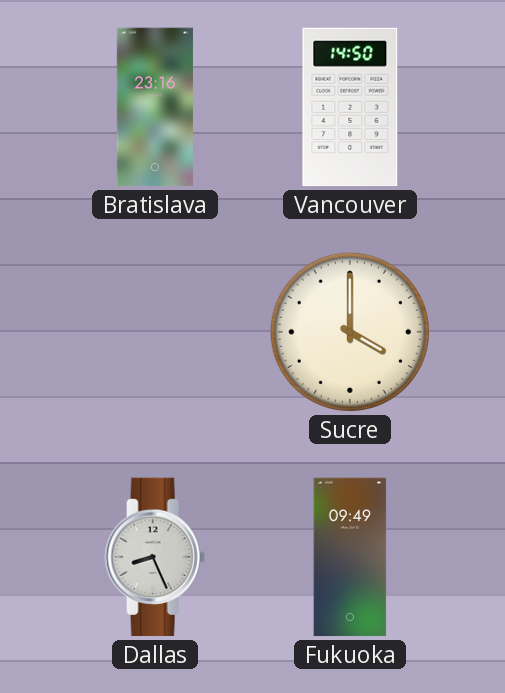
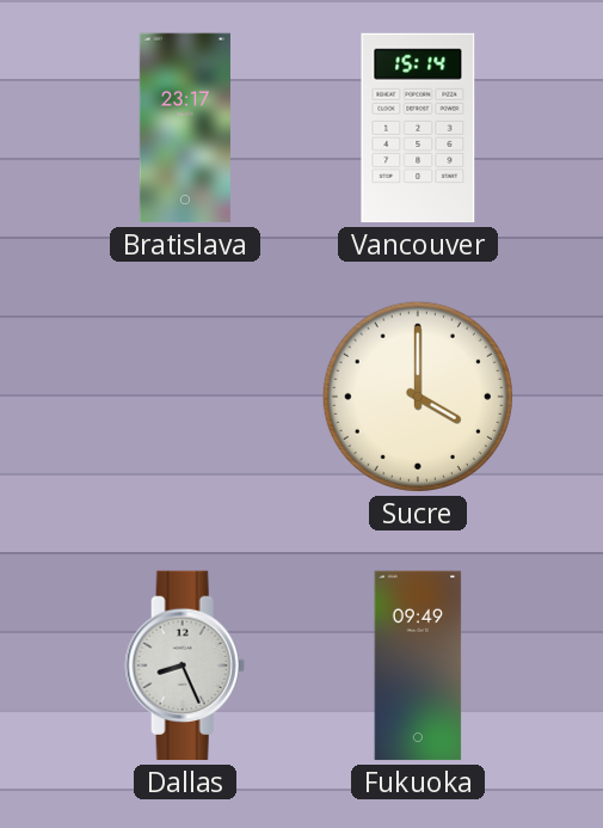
Bratislava: 23:16 -> 23:17 (185, 128)
Vancouver: 14:50 -> 15:14 (418, 128)
